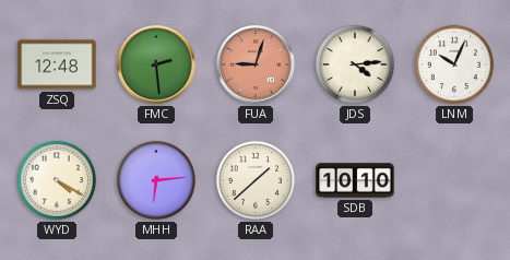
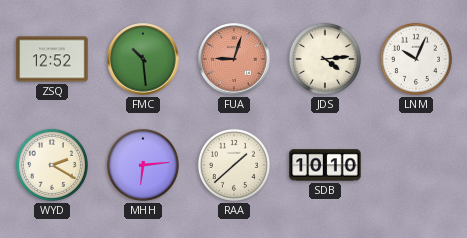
ZSQ: 12:48 -> 12:52 (52, 59)
FMC: 2:29 -> 10:29 (143, 59)
WYD: 4:20 -> 2:20 (52, 165)
